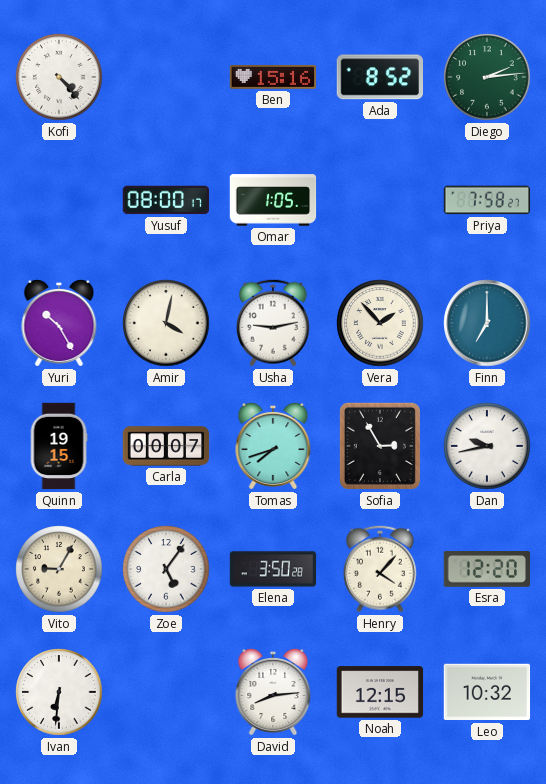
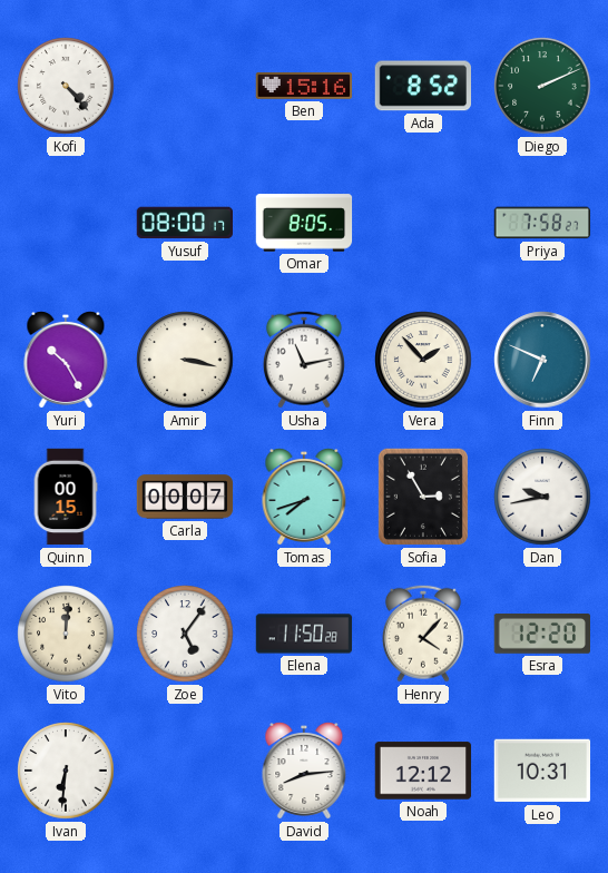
Diego: 2:14 -> 2:11 (542, 86)
Omar: 1:05 -> 8:05 (304, 223)
Amir: 4:02 -> 3:17 (185, 360)
Usha: 9:13 -> 11:13 (304, 360)
Finn: 7:00 -> 6:49 (542, 360)
Quinn: 19:15 -> 00:15 (66, 497)
Vito: 9:05 -> 12:01 (66, 634)
Elena: 3:50 -> 11:50 (304, 634)
Noah: 12:15 -> 12:12 (423, 771)
Leo: 10:32 -> 10:31 (542, 771)
